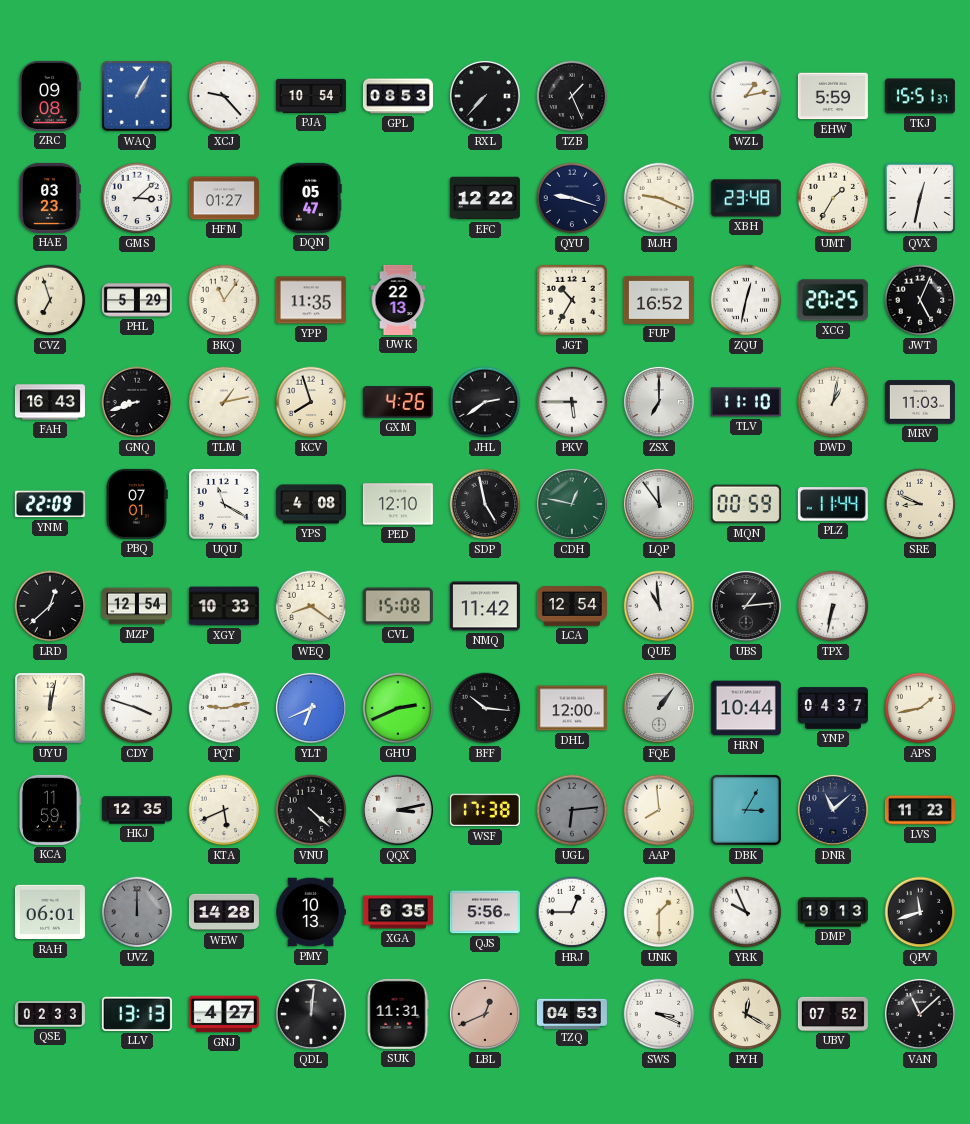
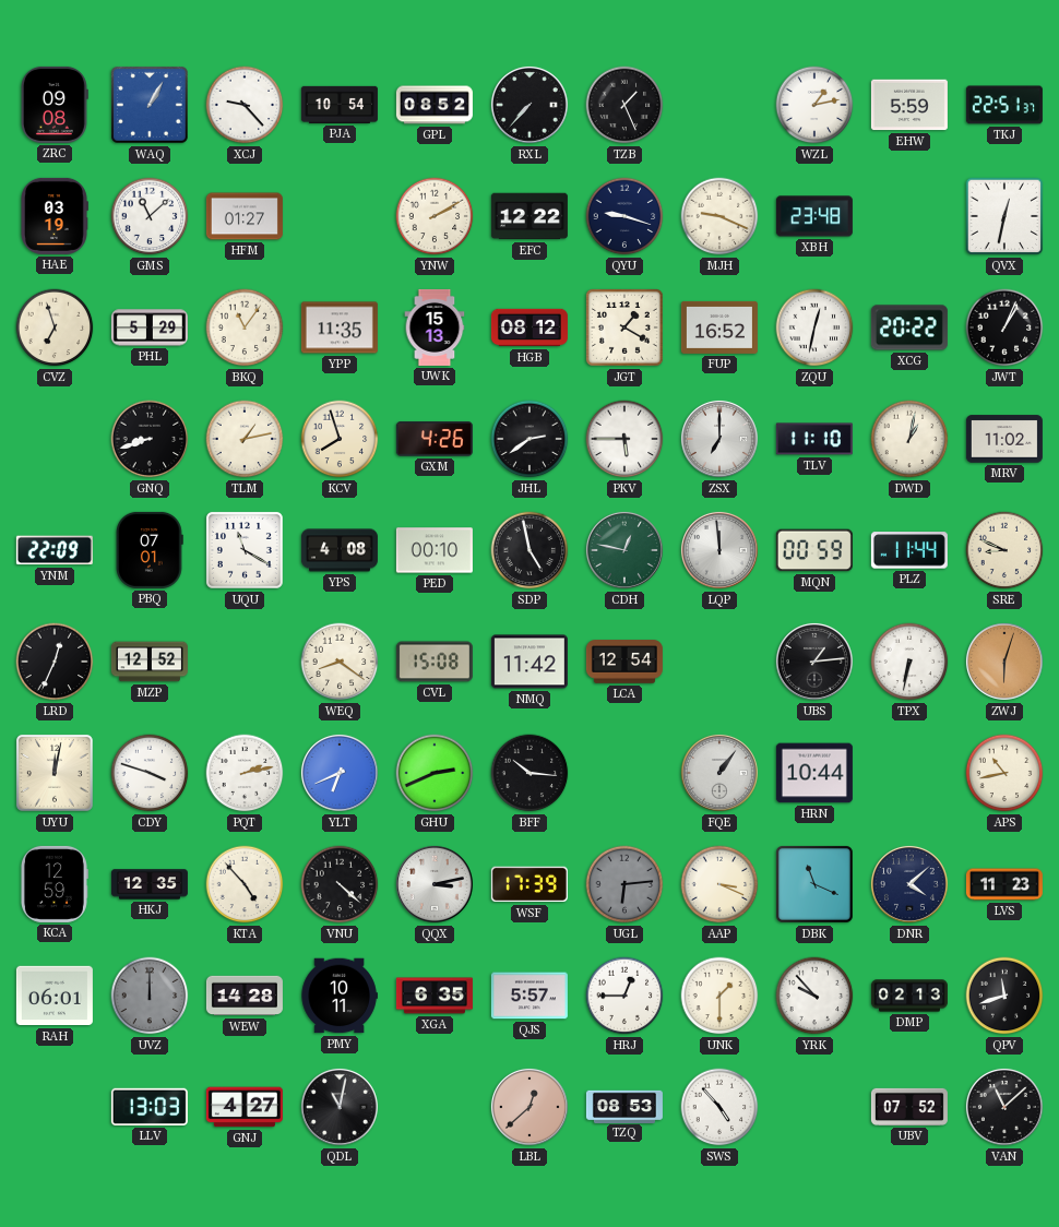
GPL: 08:53 -> 08:52 (435, 105)
TKJ: 15:51 -> 22:51 (1004, 105)
HAE: 03:23 -> 03:19 (53, 216)
GMS: 3:08 -> 11:08 (150, 216)
DQN: 05:47 -> none (311, 198)
YNW: none -> 2:10 (435, 216)
UMT: 1:35 -> none (833, 198)
UWK: 22:13 -> 15:13 (435, 327)
HGB: none -> 08:12 (529, 327)
JGT: 10:35 -> 1:20 (624, 327)
XCG: 20:25 -> 20:22 (909, 327)
JWT: 5:04 -> 1:04 (1004, 327)
FAH: 16:43 -> none (50, 402)
MRV: 11:03 -> 11:02 (1004, 439)
PED: 12:10 -> 00:10 (435, 550)
LQP: 11:54 -> 11:59 (719, 550)
LRD: 12:38 -> 12:34 (55, 662)
MZP: 12:54 -> 12:52 (150, 662)
XGY: 10:33 -> none (224, 606)
QUE: 10:59 -> none (659, 606)
ZWJ: none -> 6:03 (1004, 662)
PQT: 9:13 -> 2:13 (245, 773)
DHL: 12:00 -> none (572, 708)
YNP: 04:37 -> none (833, 708)
APS: 1:43 -> 10:43 (1004, 773)
KCA: 11:59 -> 12:59 (53, 884)
KTA: 5:41 -> 4:53 (245, 884)
WSF: 17:38 -> 17:39 (529, 884)
AAP: 7:59 -> 3:19 (719, 884)
DBK: 3:05 -> 11:19 (814, 884)
DNR: 11:08 -> 4:08 (909, 884)
PMY: 10:13 -> 10:11 (340, 996)
QJS: 5:56 -> 5:57 (529, 996)
YRK: 9:56 -> 9:53 (814, 996)
DMP: 19:13 -> 02:13 (909, 996)
QSE: 02:33 -> none (50, 1014)
LLV: 13:13 -> 13:03 (150, 1107)
QDL: 12:01 -> 11:02 (340, 1107)
SUK: 11:31 -> none (398, 1014)
LBL: 12:41 -> 12:38 (529, 1107)
TZQ: 04:53 -> 08:53 (624, 1106)
SWS: 3:19 -> 4:53 (719, 1107)
PYH: 12:20 -> none (746, 1014)
